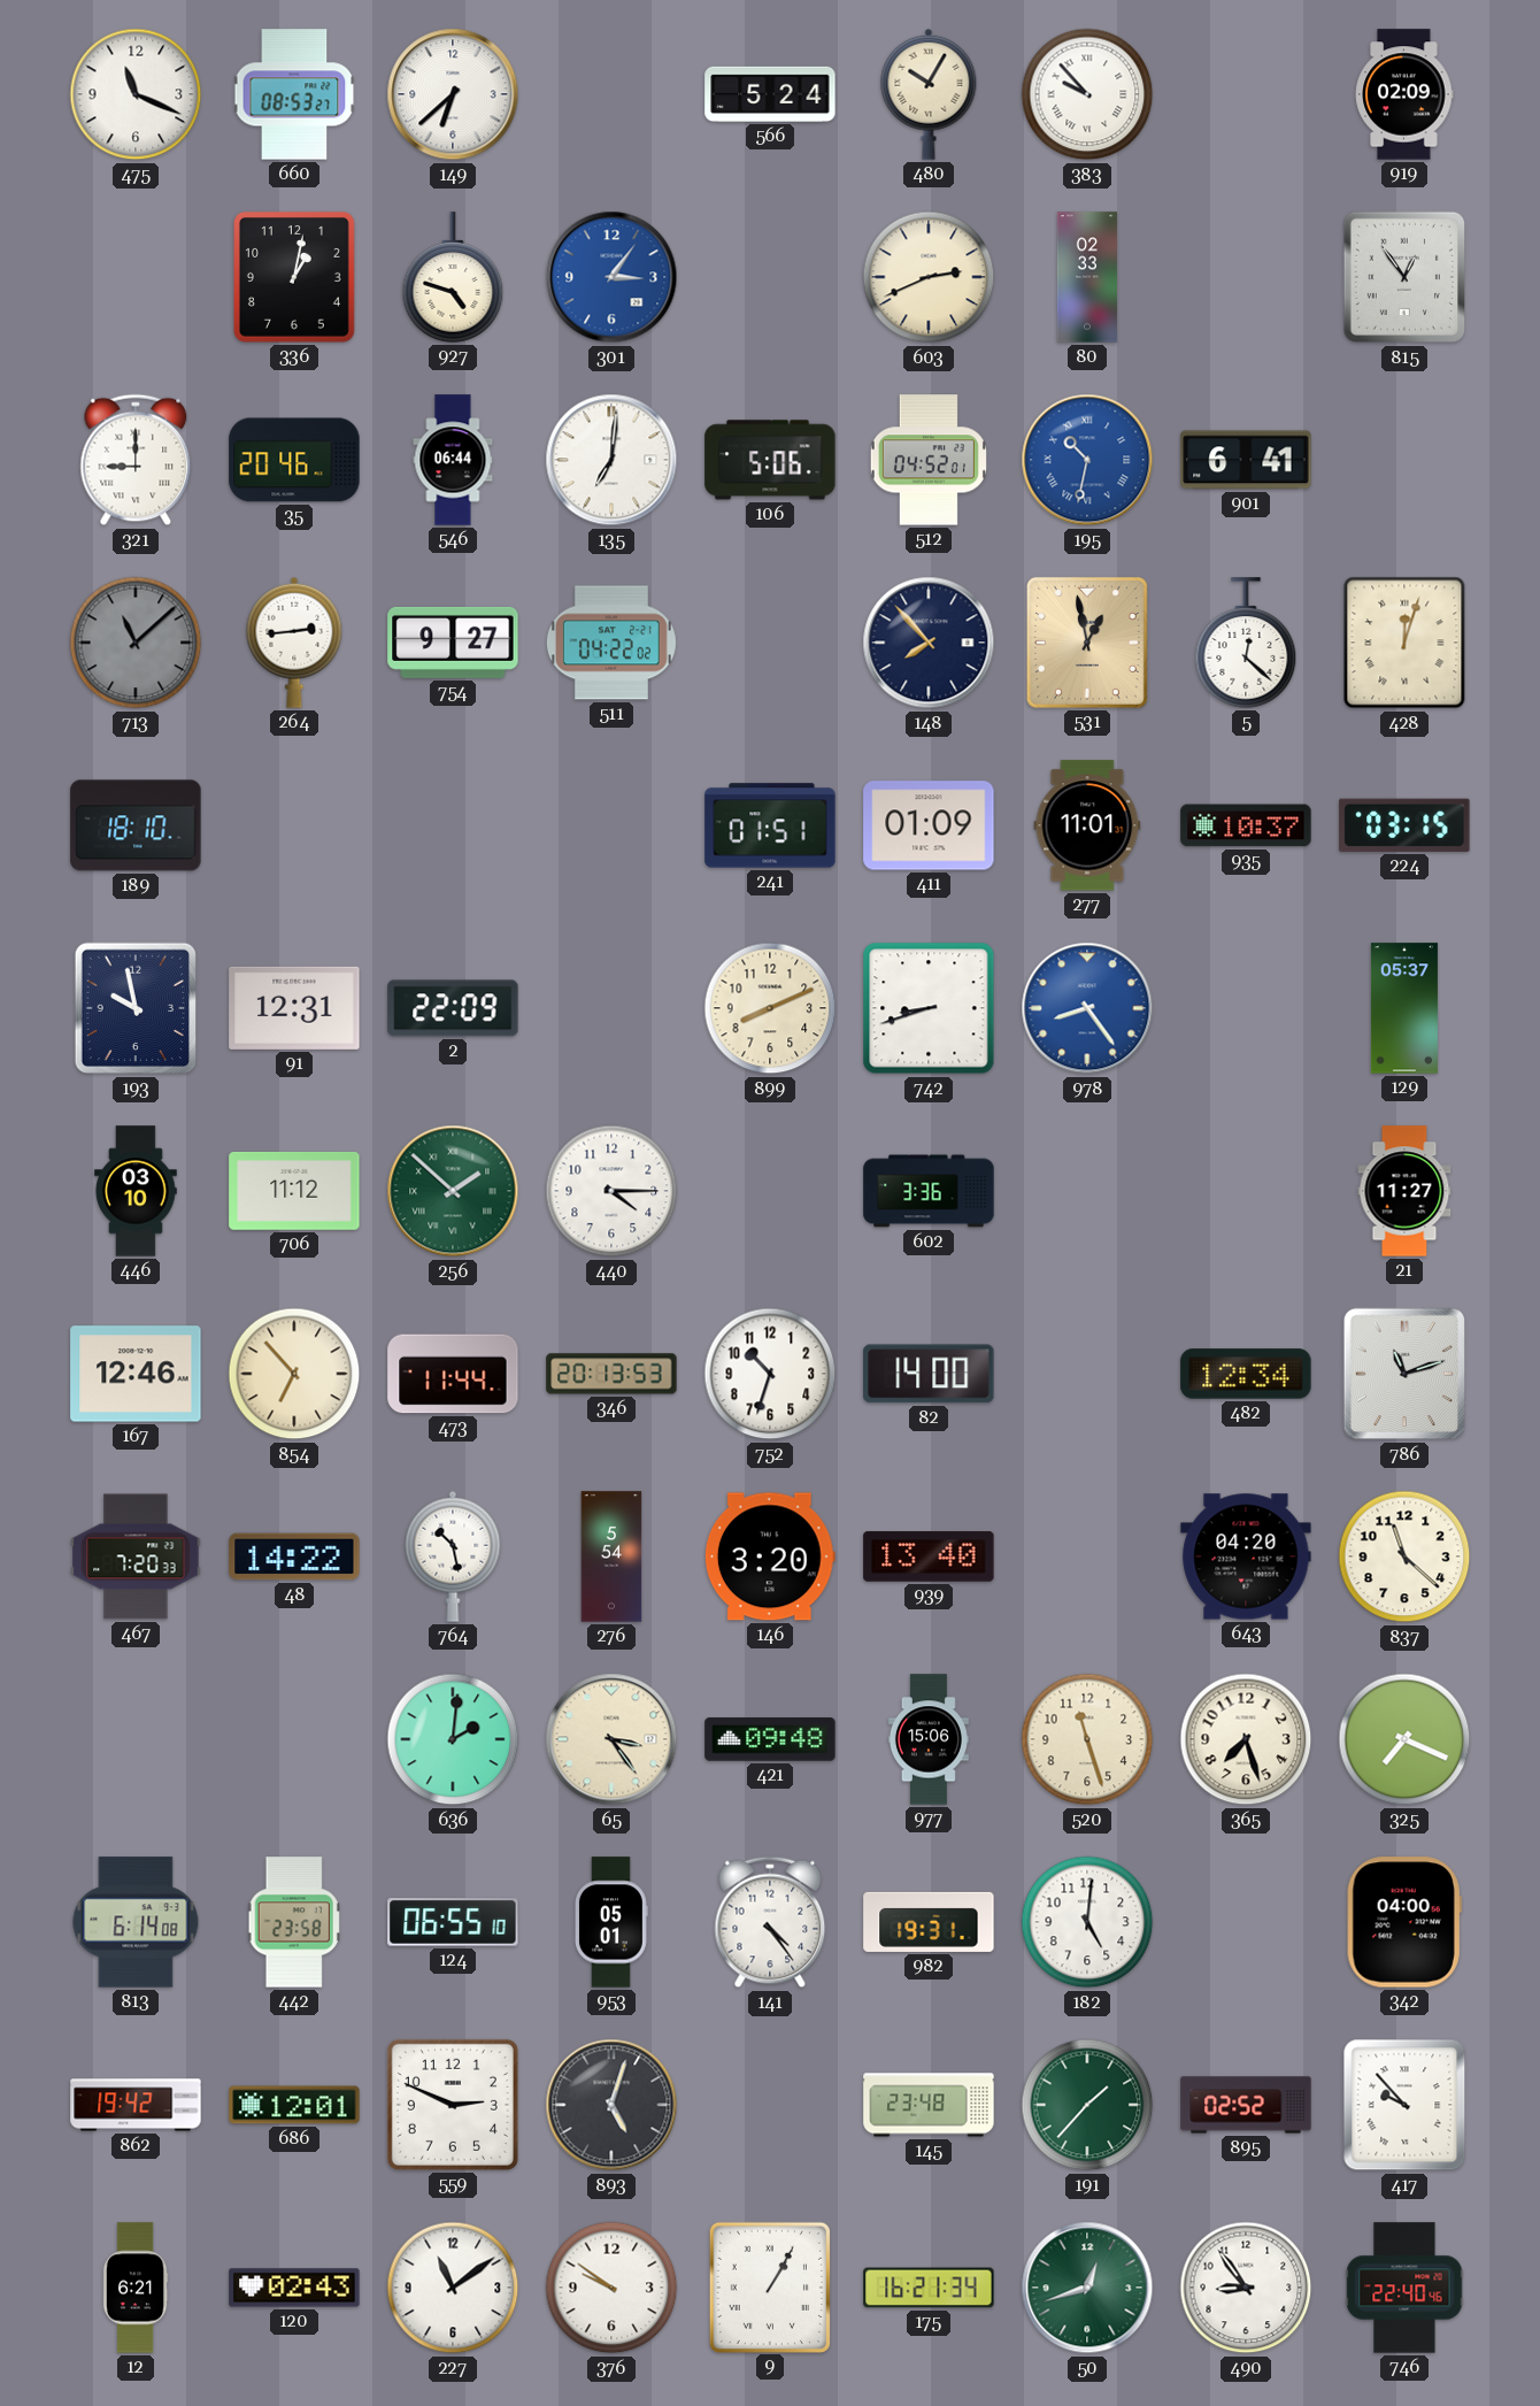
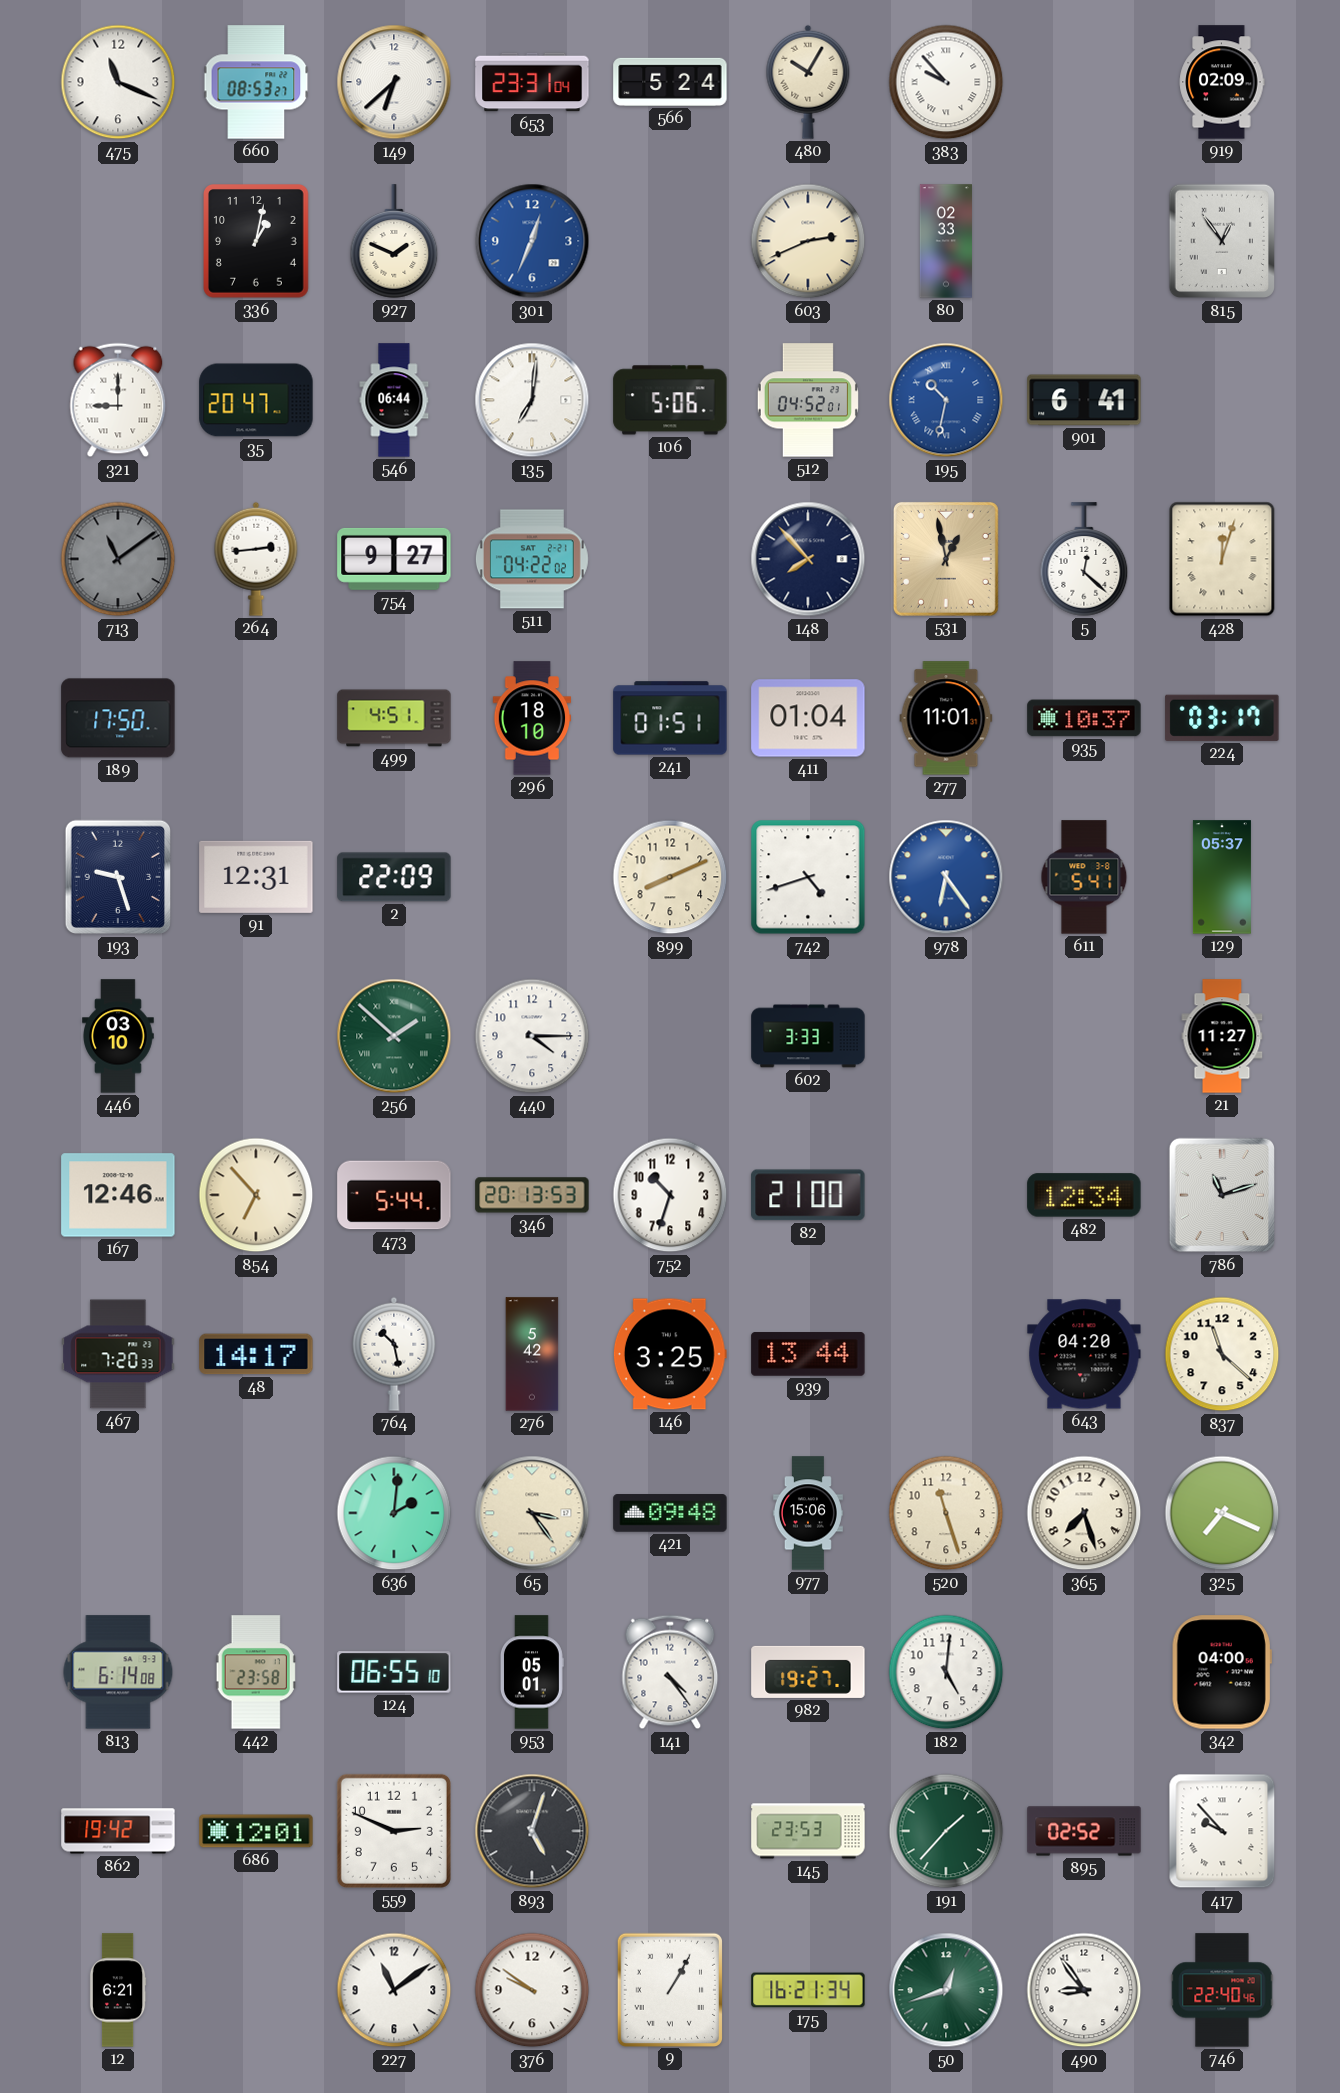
653: none -> 23:31 (532, 82)
927: 4:48 -> 1:49 (394, 241)
301: 3:06 -> 12:34 (532, 241)
35: 20:46 -> 20:47 (256, 400)
713: 11:08 -> 11:09 (118, 559)
189: 18:10 -> 17:50 (118, 718)
499: none -> 4:51 (394, 718)
296: none -> 18:10 (531, 718)
411: 01:09 -> 01:04 (808, 718)
224: 03:15 -> 03:17 (1222, 718)
193: 9:58 -> 9:27 (117, 877)
742: 8:42 -> 4:42 (808, 877)
978: 8:24 -> 6:24 (946, 877)
611: none -> 5:41 (1084, 877)
706: 11:12 -> none (294, 1192)
602: 3:36 -> 3:33 (808, 1036)
473: 11:44 -> 5:44 (394, 1195)
82: 14:00 -> 21:00 (808, 1195)
48: 14:22 -> 14:17 (256, 1354)
276: 5:54 -> 5:42 (532, 1354)
146: 3:20 -> 3:25 (670, 1354)
939: 13:40 -> 13:44 (808, 1354)
982: 19:31 -> 19:27 (808, 1672)
145: 23:48 -> 23:53 (808, 1831)
120: 02:43 -> none (294, 2288)
